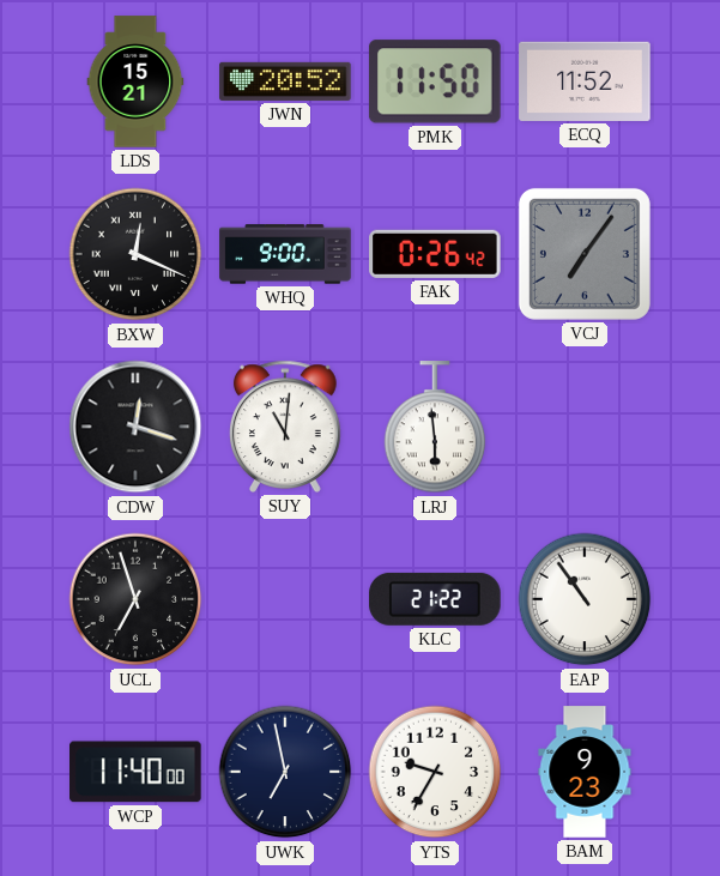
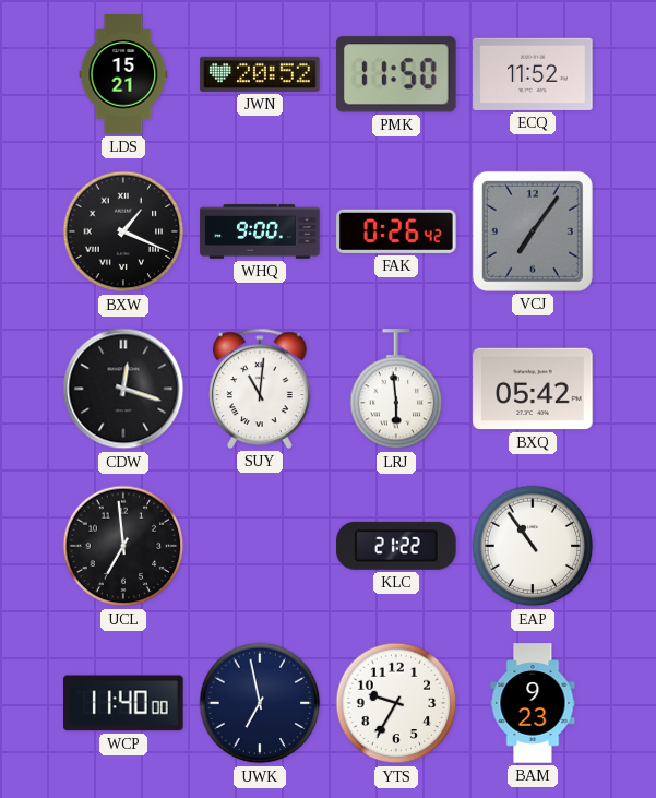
BXW: 12:19 -> 1:19 (123, 231)
BXQ: none -> 05:42 (533, 389)
UCL: 6:57 -> 6:59 (123, 546)
